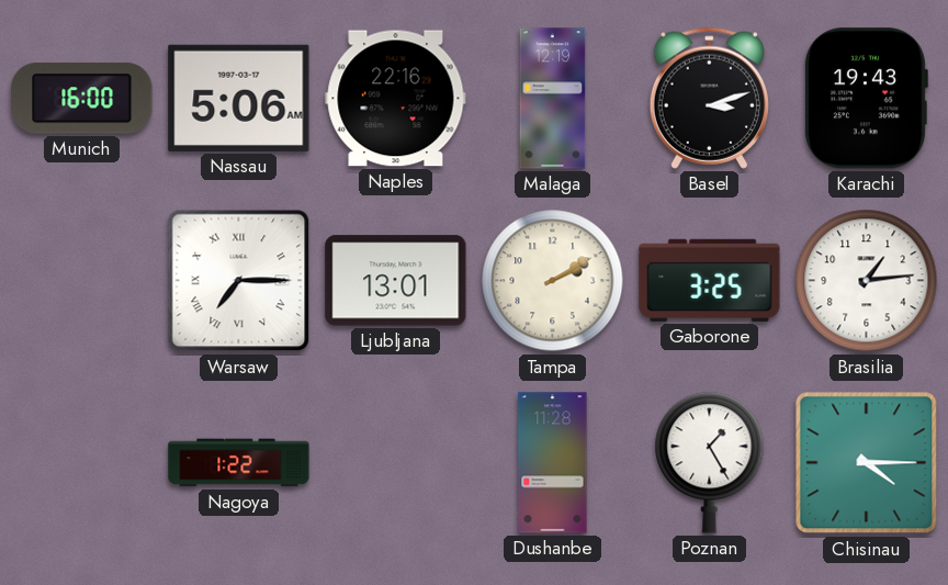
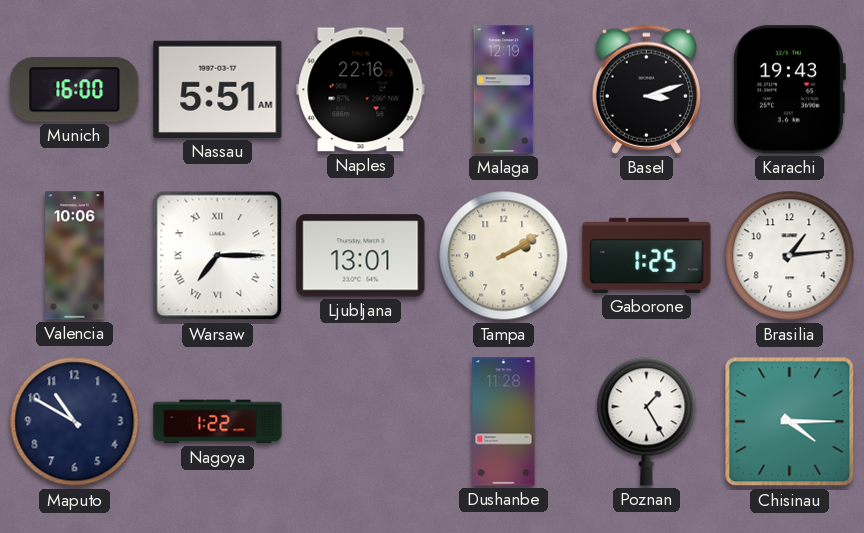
Nassau: 5:06 -> 5:51 (218, 89)
Valencia: none -> 10:06 (75, 256)
Gaborone: 3:25 -> 1:25 (647, 255)
Maputo: none -> 10:50 (75, 422)
